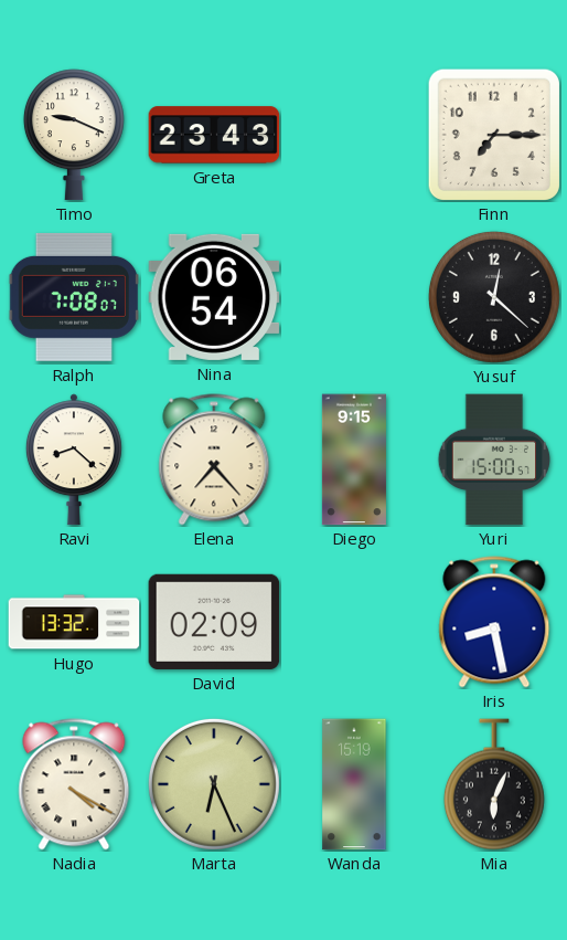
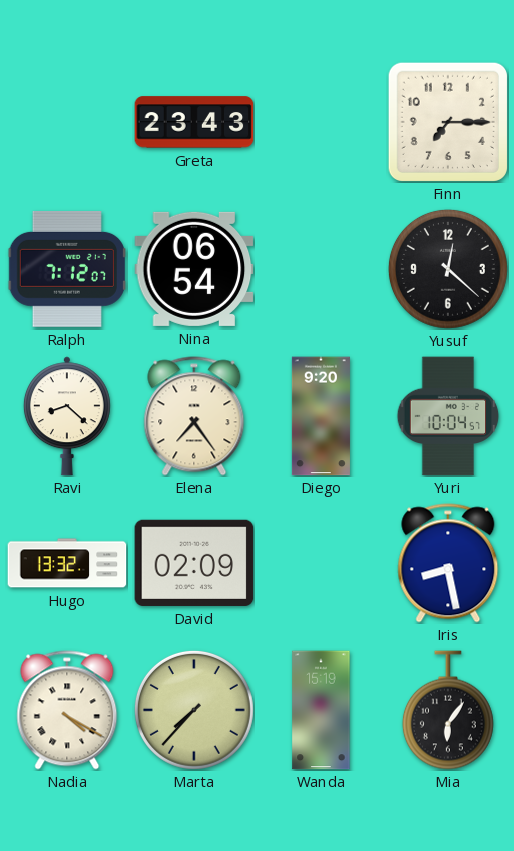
Timo: 9:19 -> none (74, 135)
Ralph: 7:08 -> 7:12 (67, 269)
Elena: 7:23 -> 7:24 (194, 416)
Diego: 9:15 -> 9:20 (321, 416)
Yuri: 15:00 -> 10:04 (448, 416)
Marta: 6:26 -> 7:37 (194, 710)
Mia: 6:04 -> 6:06 (448, 710)
